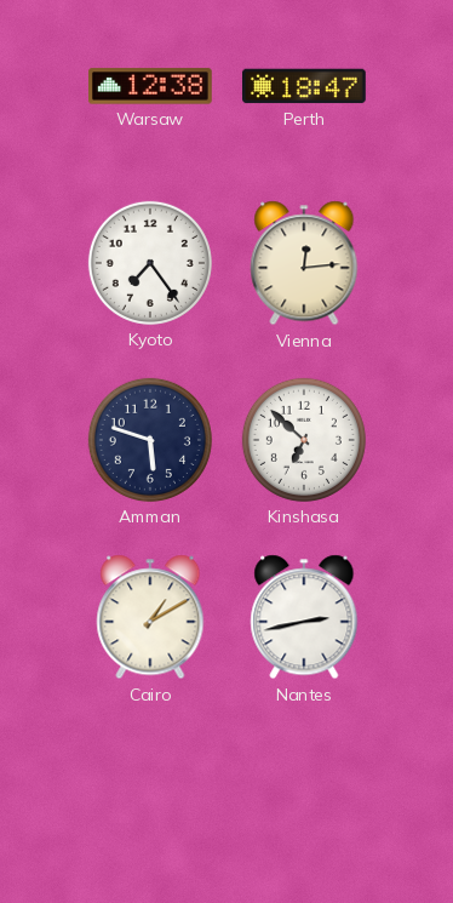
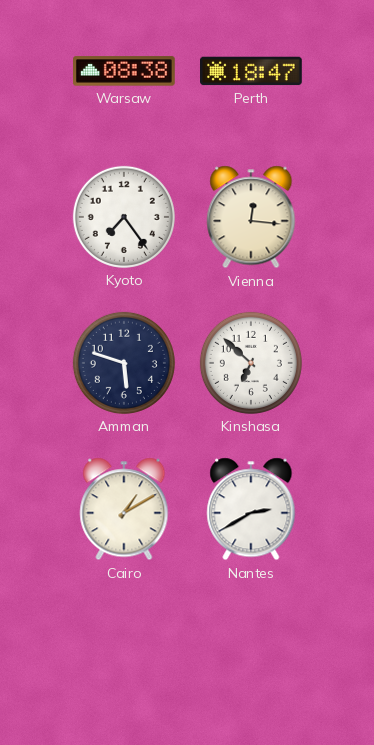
Warsaw: 12:38 -> 08:38 (125, 71)
Vienna: 12:14 -> 12:16 (251, 217)
Nantes: 2:43 -> 2:40 (251, 509)
